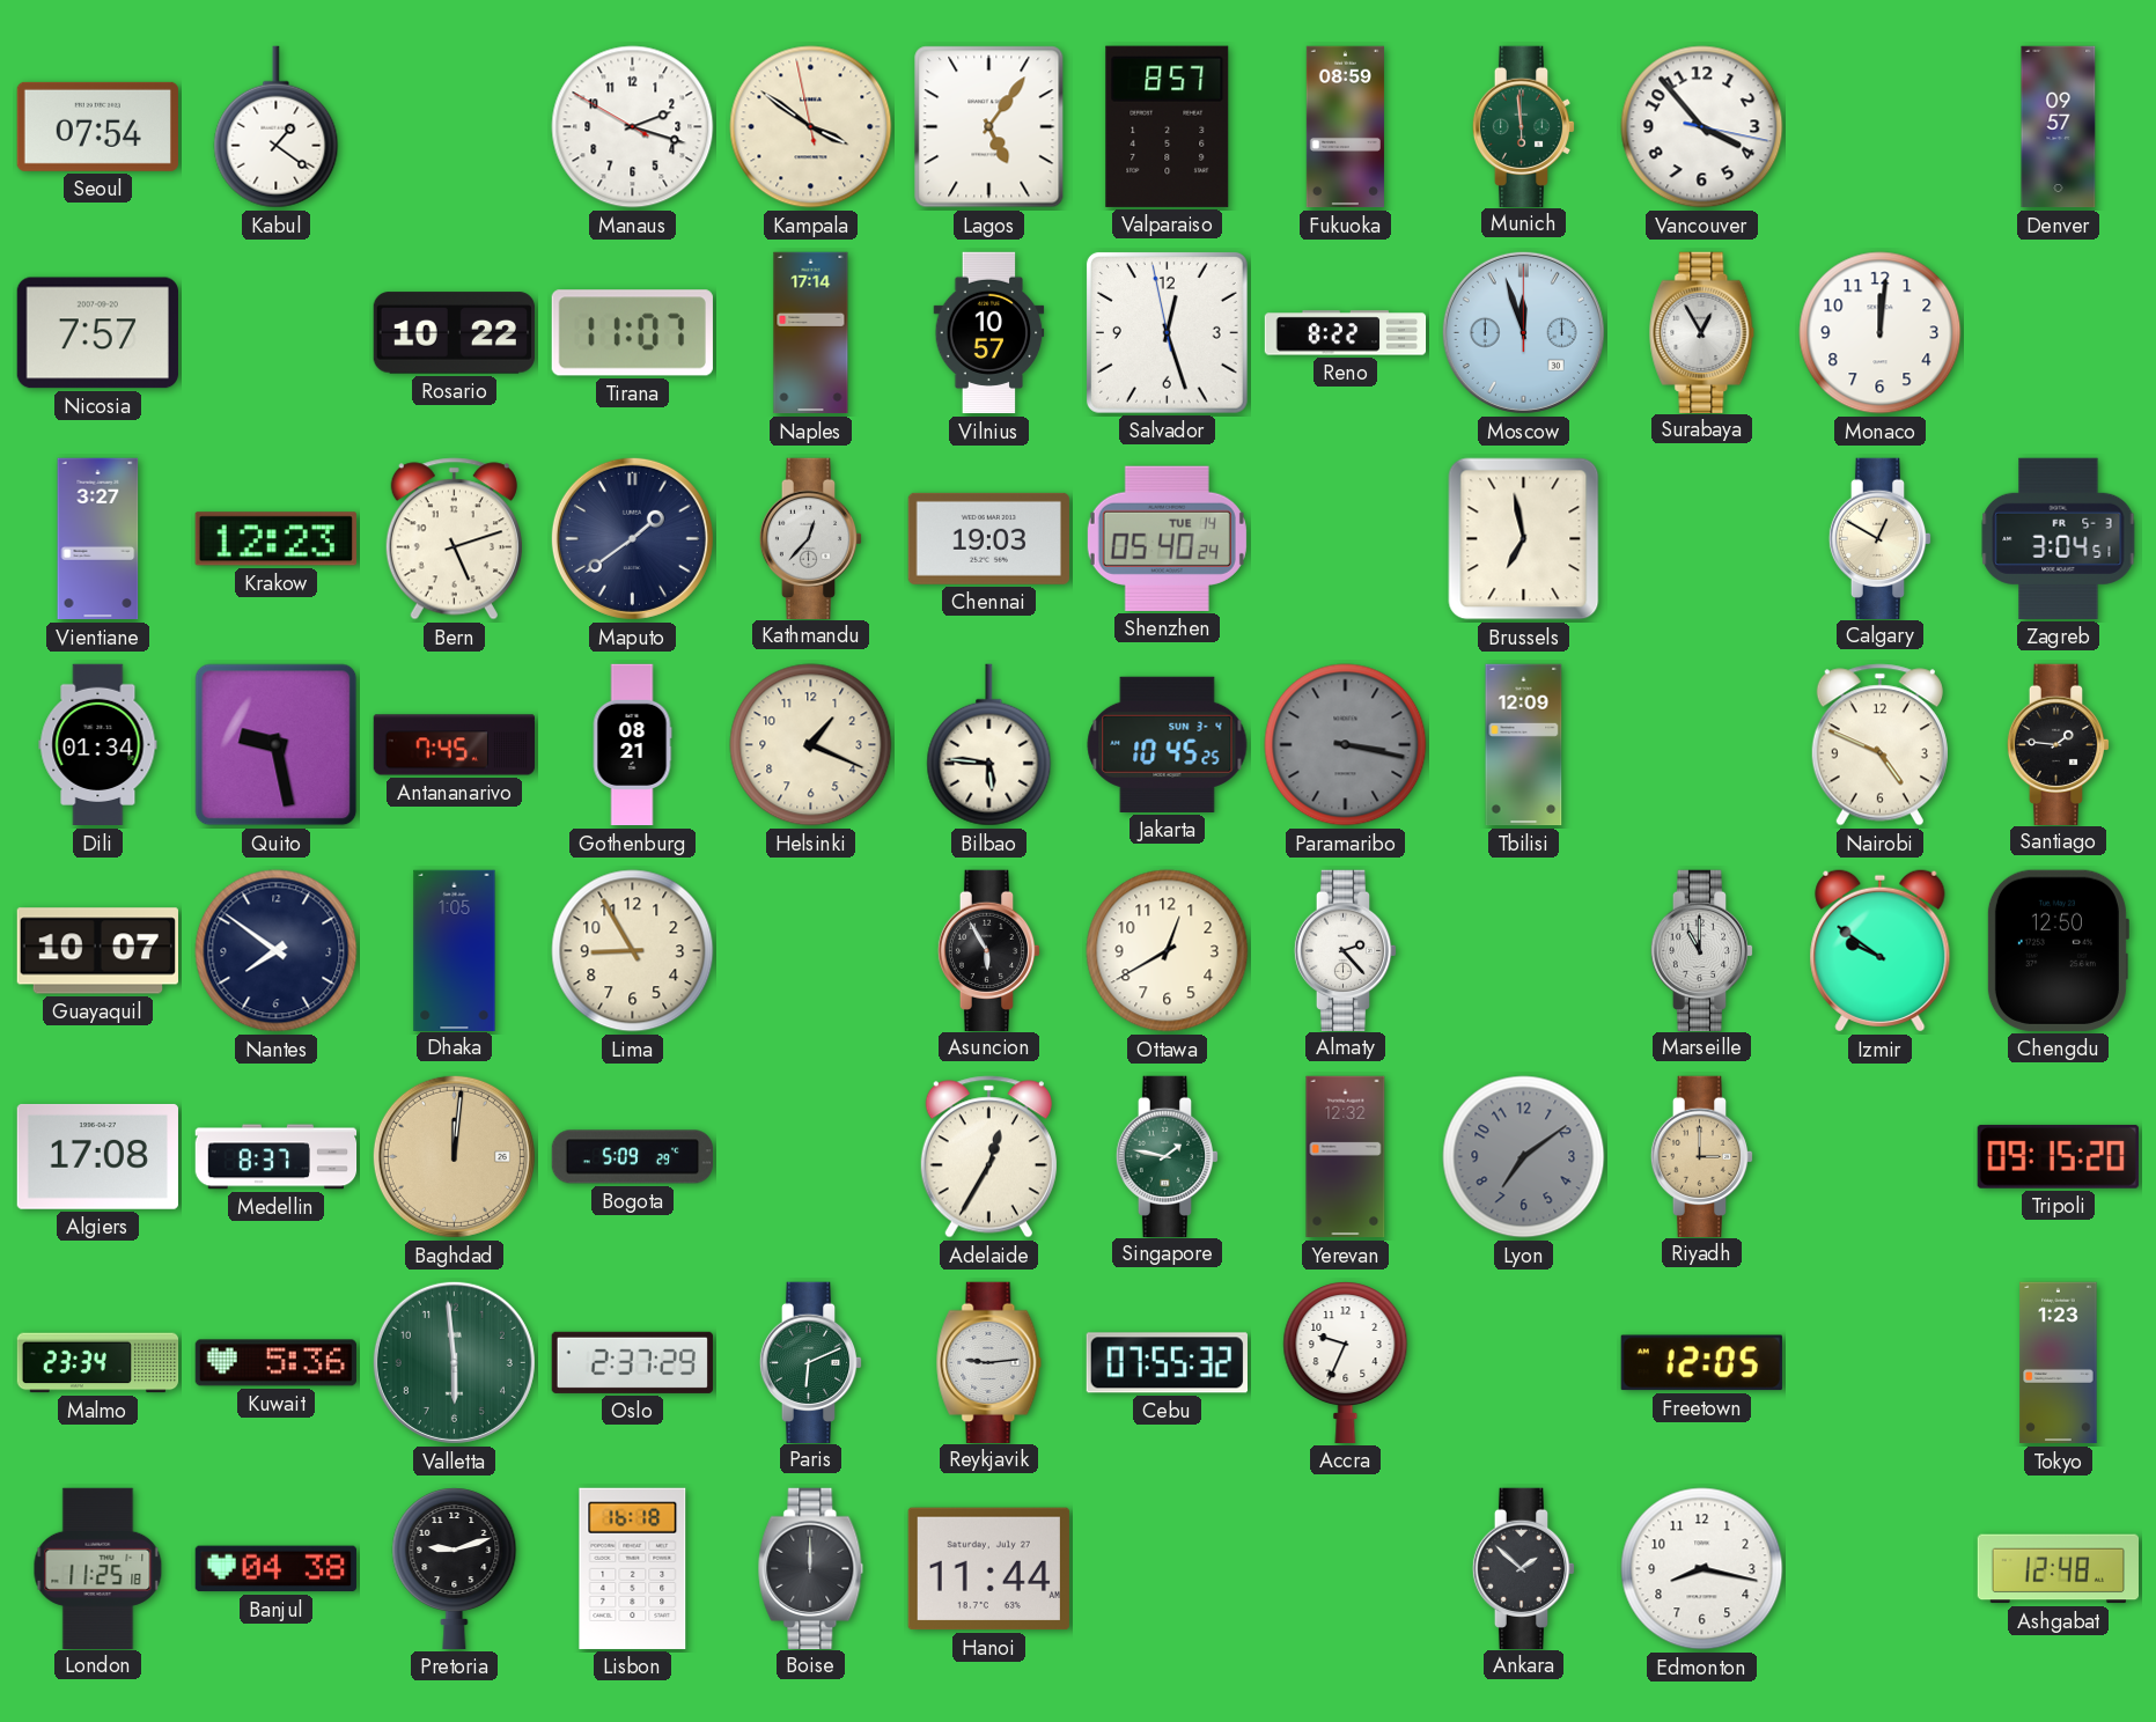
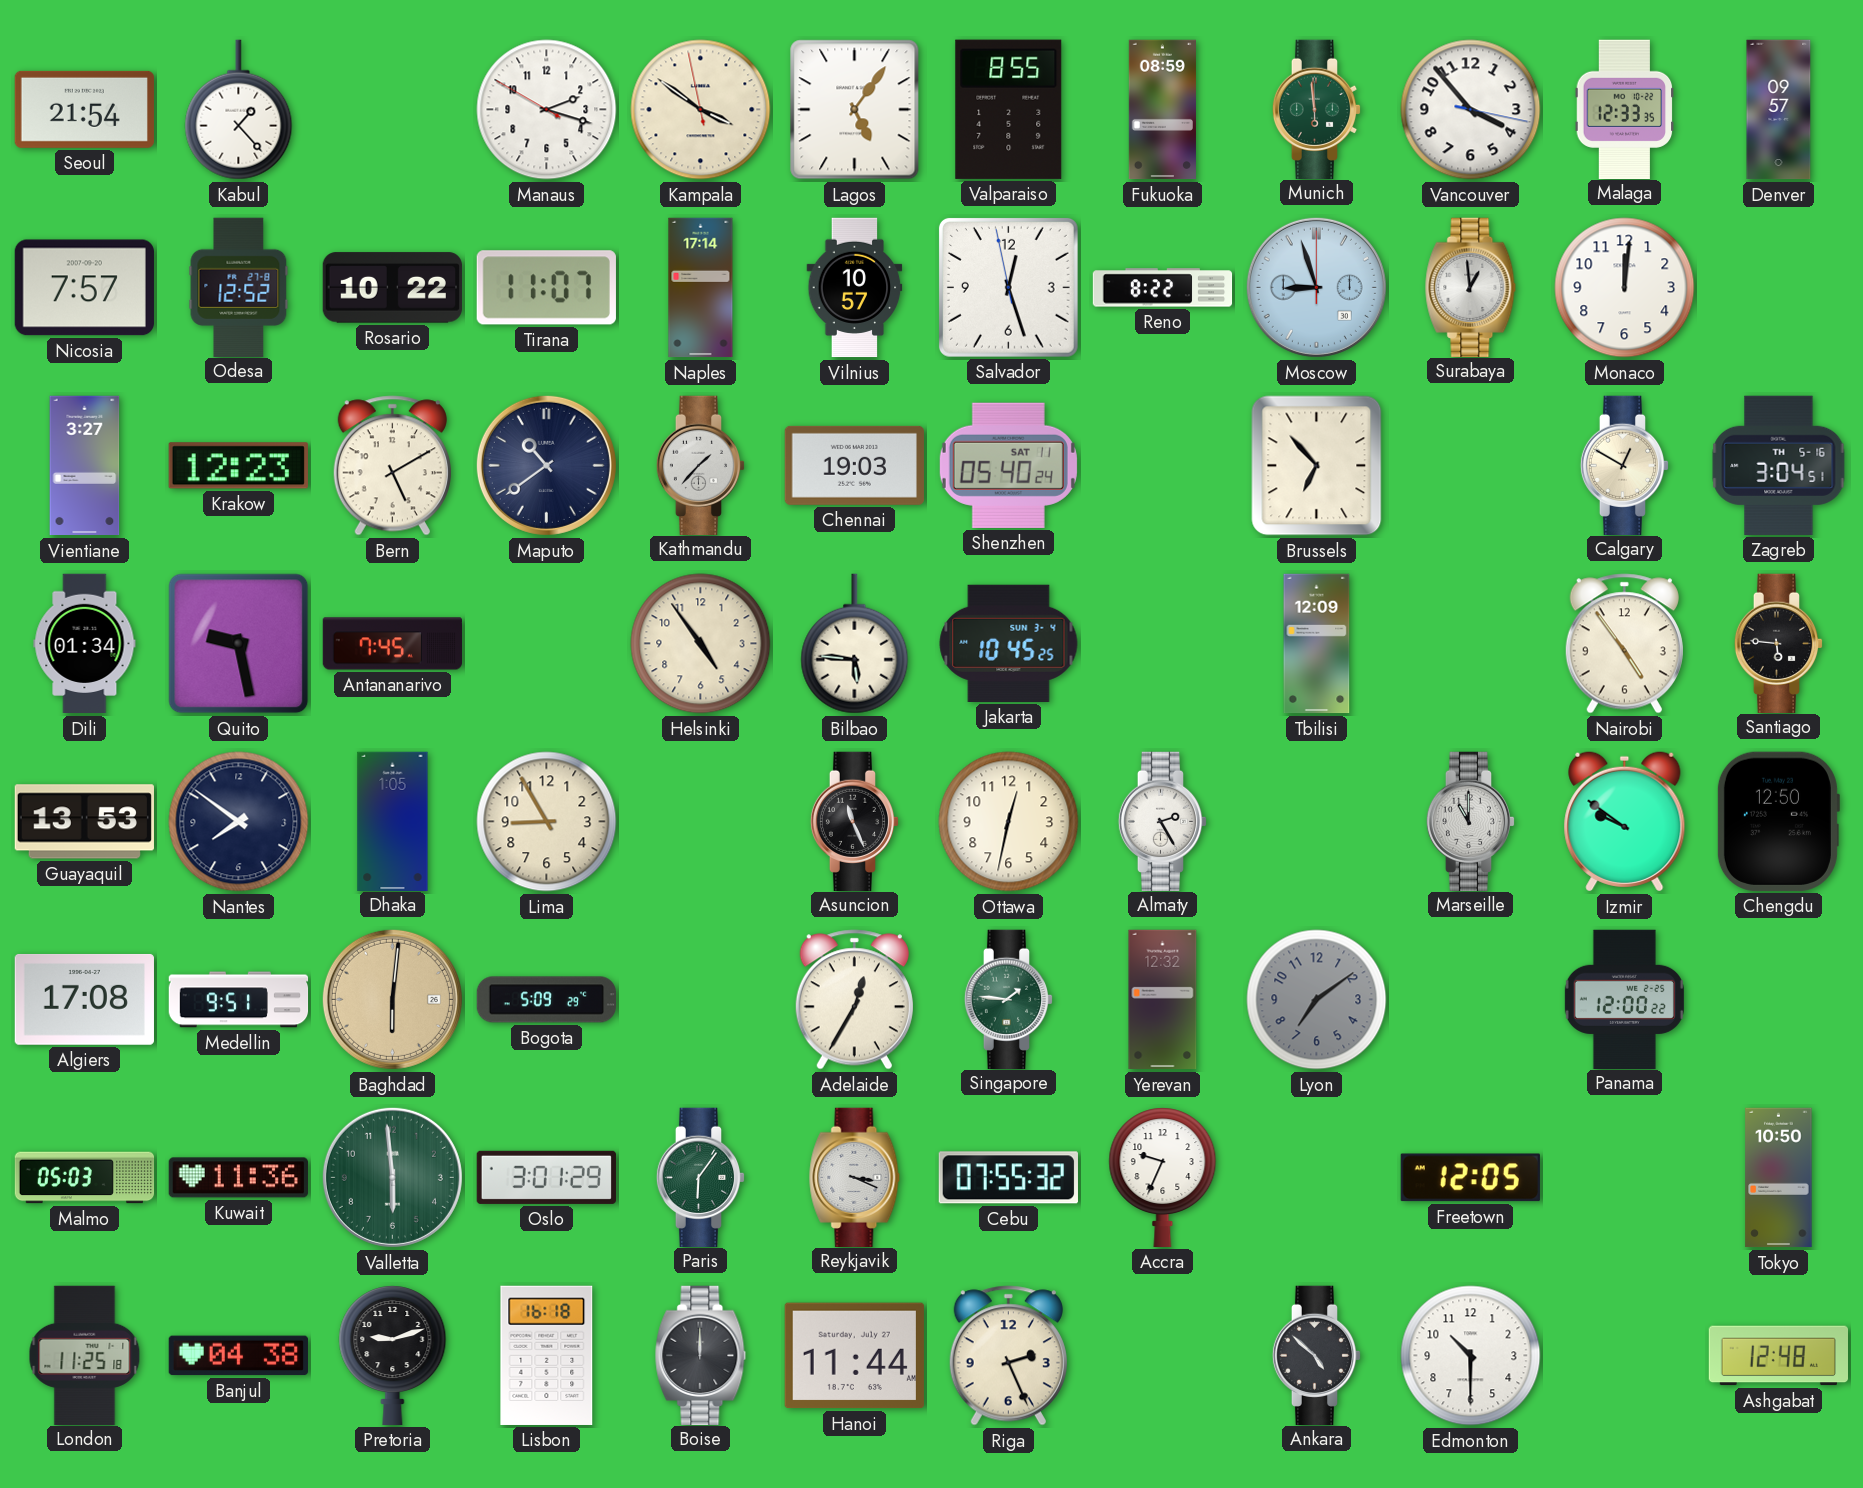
Seoul: 07:54 -> 21:54 (84, 109)
Kabul: 1:21 -> 1:23 (239, 110)
Valparaiso: 8:57 -> 8:55 (1009, 109)
Malaga: none -> 12:33 (1625, 109)
Odesa: none -> 12:52 (239, 287)
Moscow: 11:57 -> 8:57 (1316, 287)
Surabaya: 12:55 -> 12:59 (1471, 287)
Bern: 5:12 -> 5:10 (392, 466)
Maputo: 1:39 -> 10:39 (546, 465)
Kathmandu: 12:37 -> 1:37 (701, 465)
Shenzhen date: TUE 14 -> SAT 11 (1008, 465)
Brussels: 6:58 -> 6:53 (1317, 466)
Zagreb date: FR 5-3 -> TH 5-16 (1779, 465)
Gothenburg: 08:21 -> none (632, 745)
Helsinki: 1:19 -> 4:54 (701, 644)
Paramaribo: 3:17 -> none (1346, 745)
Nairobi: 4:49 -> 4:54 (1624, 644)
Santiago: 1:46 -> 5:46 (1779, 643)
Guayaquil: 10:07 -> 13:53 (84, 822)
Asuncion: 5:55 -> 11:26 (855, 821)
Ottawa: 12:40 -> 12:32 (1009, 822)
Almaty: 2:23 -> 2:25 (1163, 821)
Medellin: 8:37 -> 9:51 (239, 1000)
Baghdad: 12:01 -> 6:01 (392, 999)
Singapore: 1:47 -> 1:46 (1009, 999)
Riyadh: 3:00 -> none (1702, 1156)
Panama: none -> 12:00 (1624, 999)
Tripoli: 09:15 -> none (2058, 1156)
Malmo: 23:34 -> 05:03 (85, 1178)
Kuwait: 5:36 -> 11:36 (238, 1178)
Oslo: 2:37 -> 3:01 (546, 1177)
Paris: 6:11 -> 6:06 (701, 1177)
Reykjavik: 9:14 -> 3:19 (855, 1177)
Tokyo: 1:23 -> 10:50 (1779, 1178)
Riga: none -> 2:26 (1008, 1356)
Ankara: 1:52 -> 4:52 (1317, 1355)
Edmonton: 8:17 -> 10:30 (1471, 1356)
